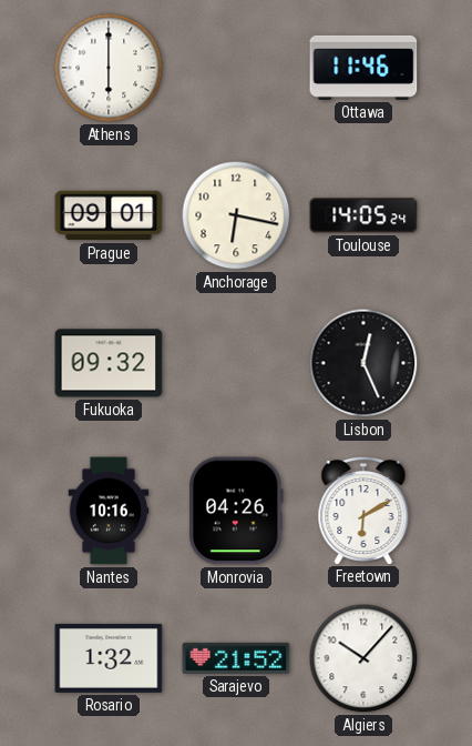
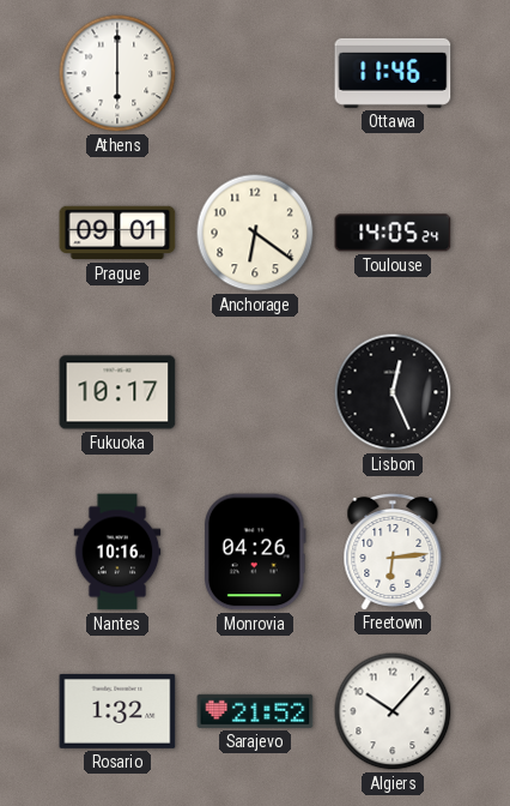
Anchorage: 6:17 -> 6:21 (255, 233)
Fukuoka: 09:32 -> 10:17 (117, 392)
Freetown: 6:10 -> 6:14 (393, 551)
